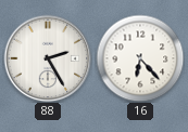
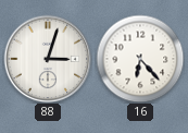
88: 2:25 -> 3:03 (48, 59)
